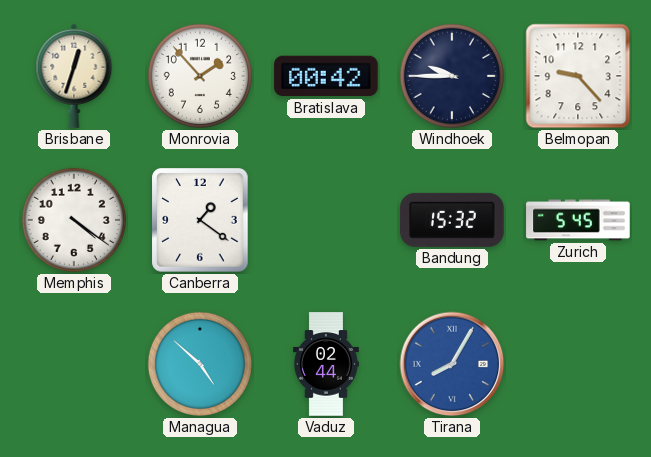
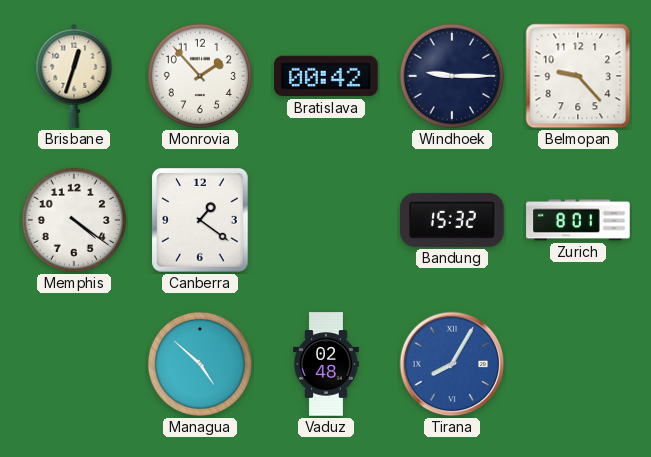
Windhoek: 9:45 -> 9:15 (452, 76)
Zurich: 5:45 -> 8:01 (578, 220)
Vaduz: 02:44 -> 02:48 (326, 364)
